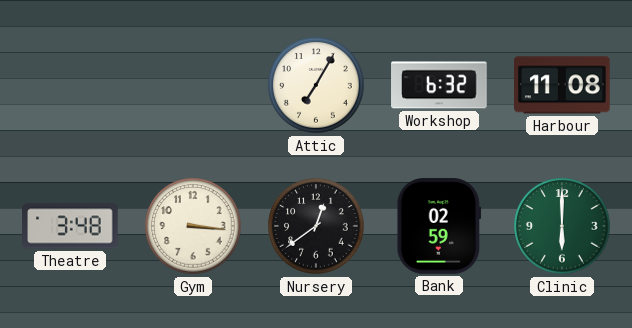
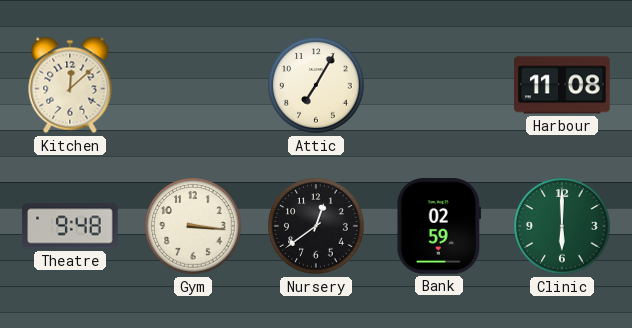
Kitchen: none -> 12:08 (70, 85)
Workshop: 6:32 -> none (439, 85)
Theatre: 3:48 -> 9:48 (70, 226)
